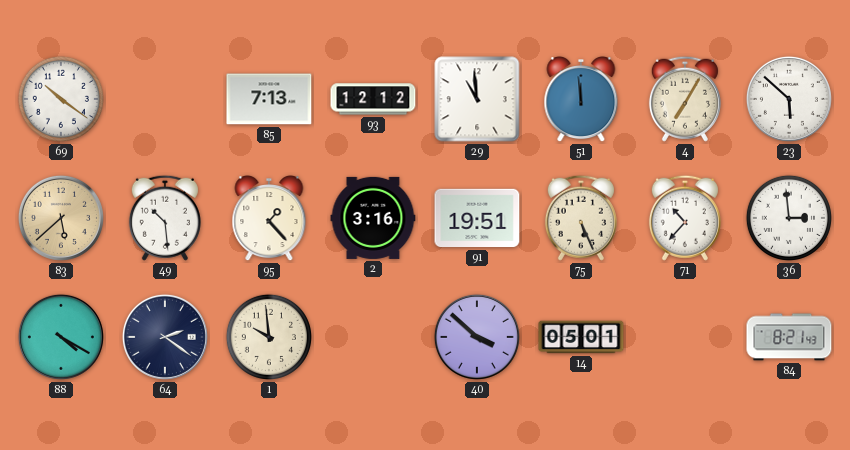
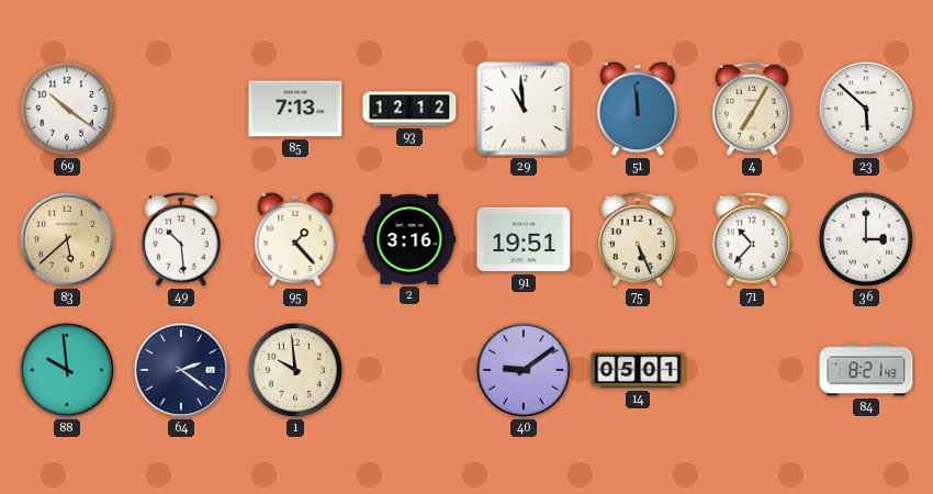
36: 2:59 -> 3:00 (866, 239)
88: 4:20 -> 9:59 (67, 370)
40: 3:52 -> 9:09 (524, 370)
